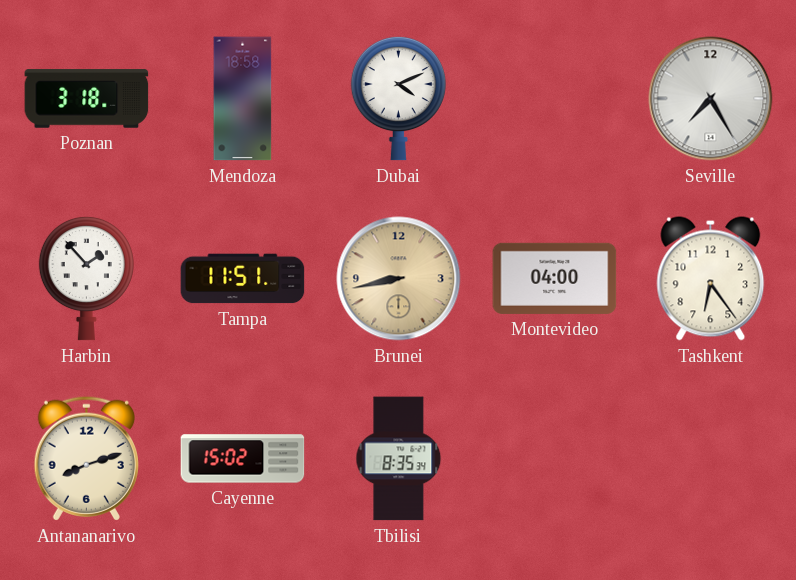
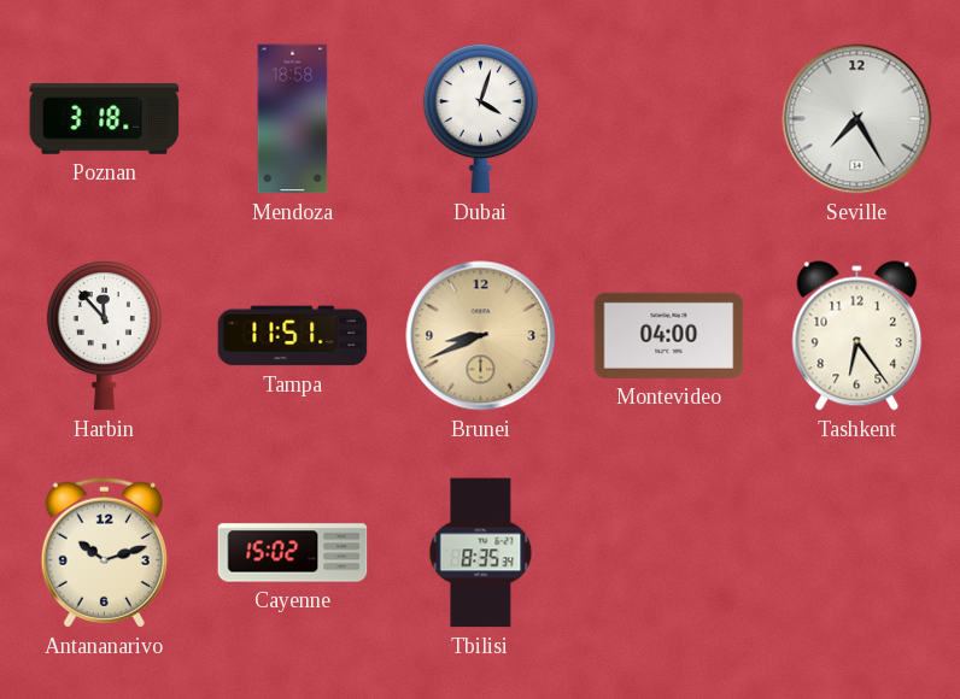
Dubai: 4:11 -> 4:03 (480, 118)
Harbin: 1:53 -> 11:53 (104, 335)
Brunei: 8:43 -> 8:41 (481, 336)
Antananarivo: 8:12 -> 10:12 (104, 552)
